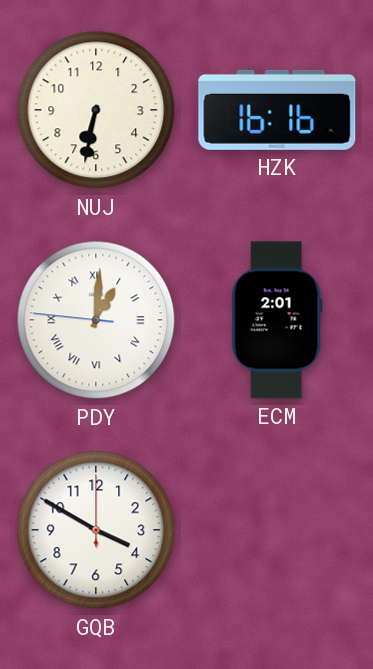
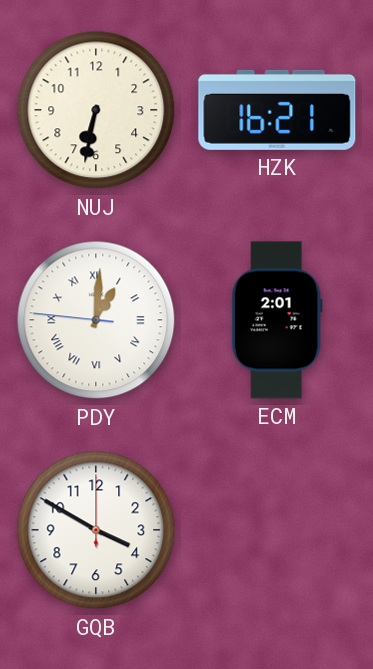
HZK: 16:16 -> 16:21 (277, 110)
